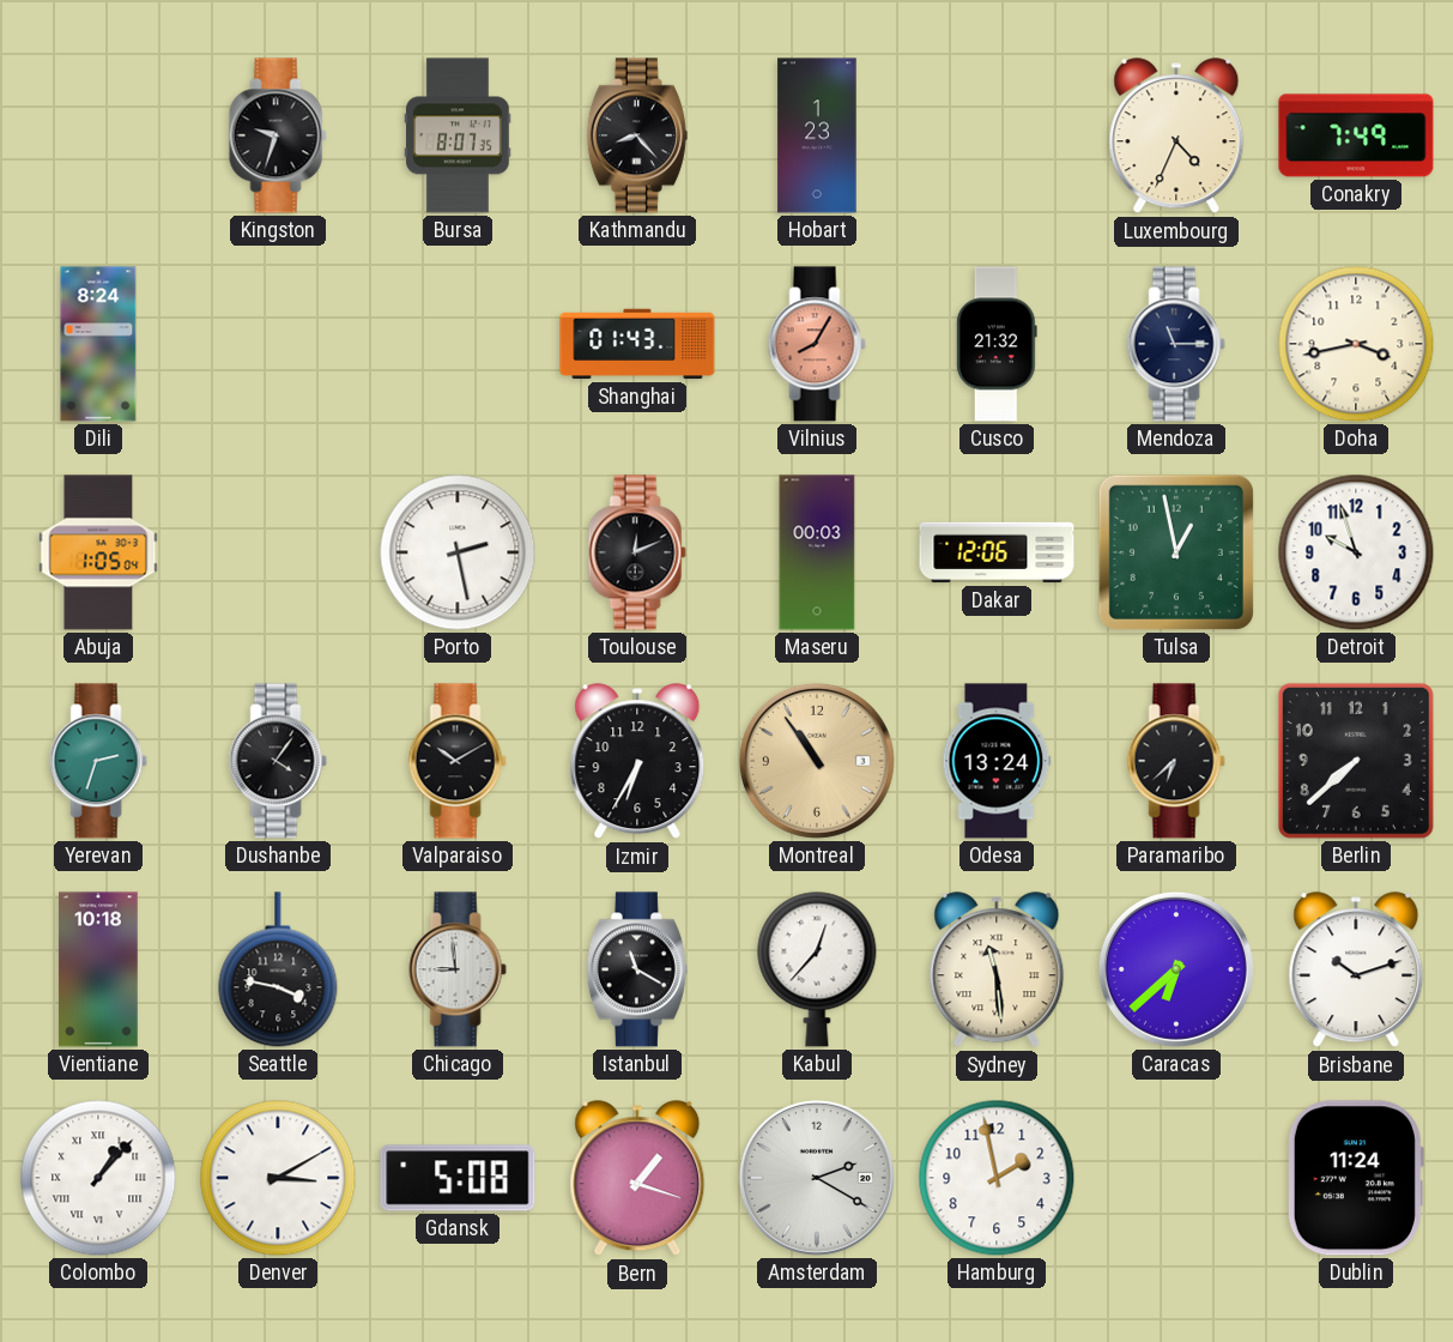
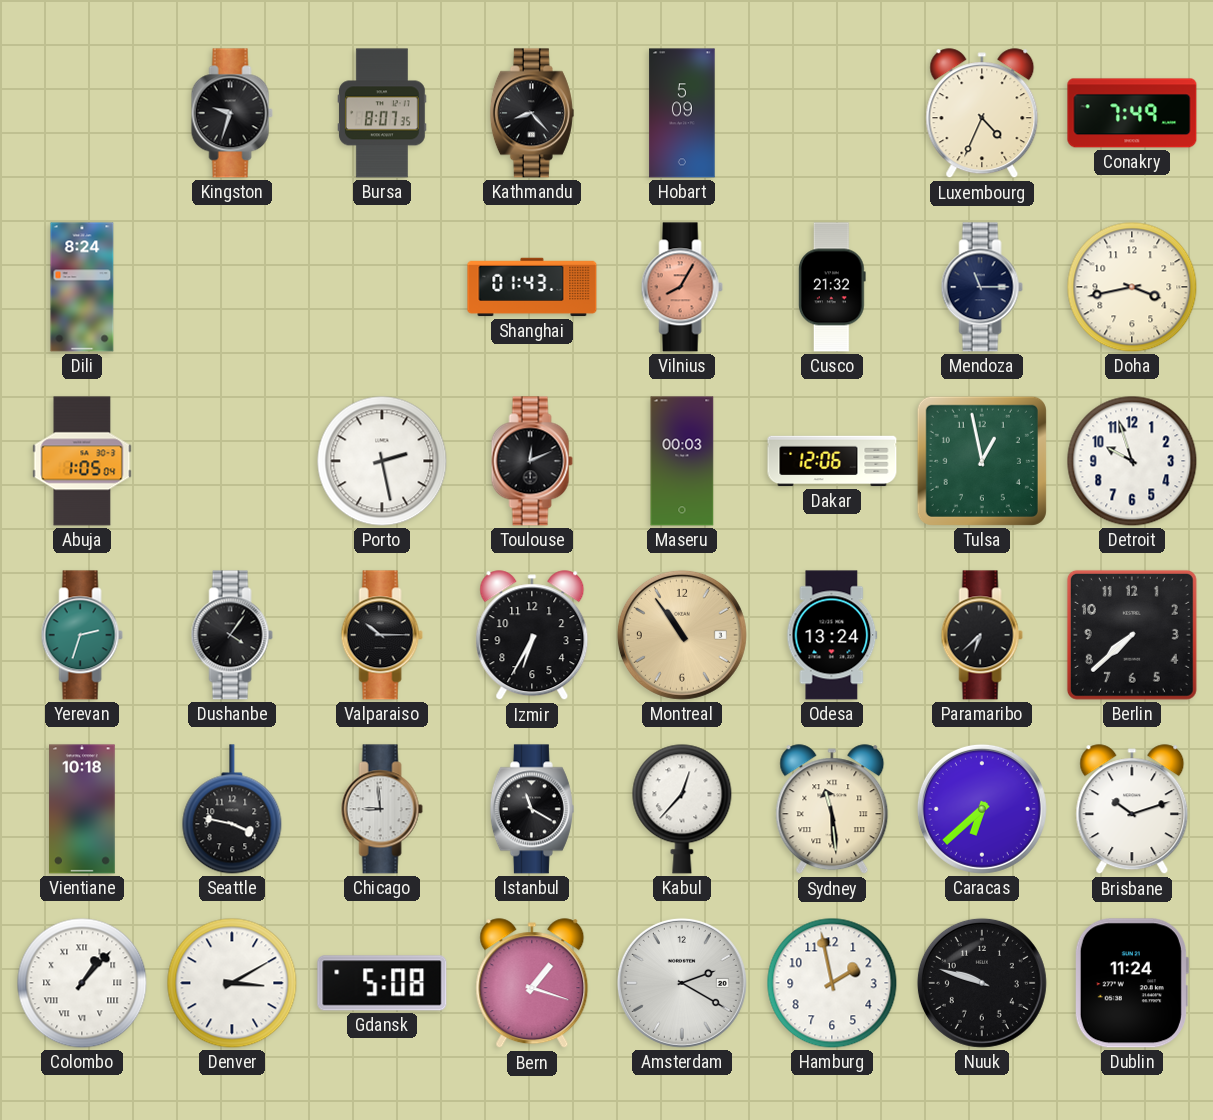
Hobart: 1:23 -> 5:09 (682, 113)
Valparaiso: 10:10 -> 10:15 (382, 635)
Nuuk: none -> 9:48 (982, 983)
